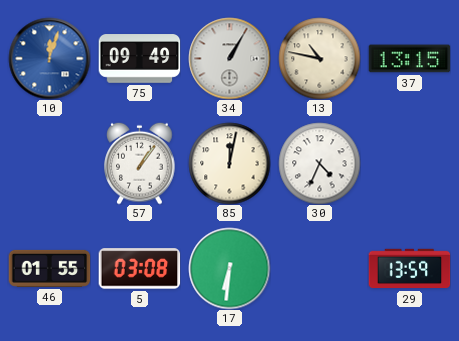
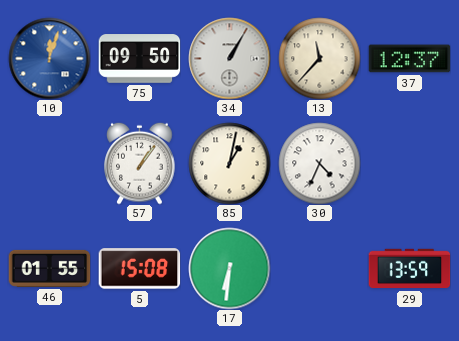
75: 09:49 -> 09:50 (139, 59)
13: 10:47 -> 11:37 (319, 58)
37: 13:15 -> 12:37 (409, 59)
85: 12:02 -> 1:02 (229, 163)
5: 03:08 -> 15:08 (139, 269)
